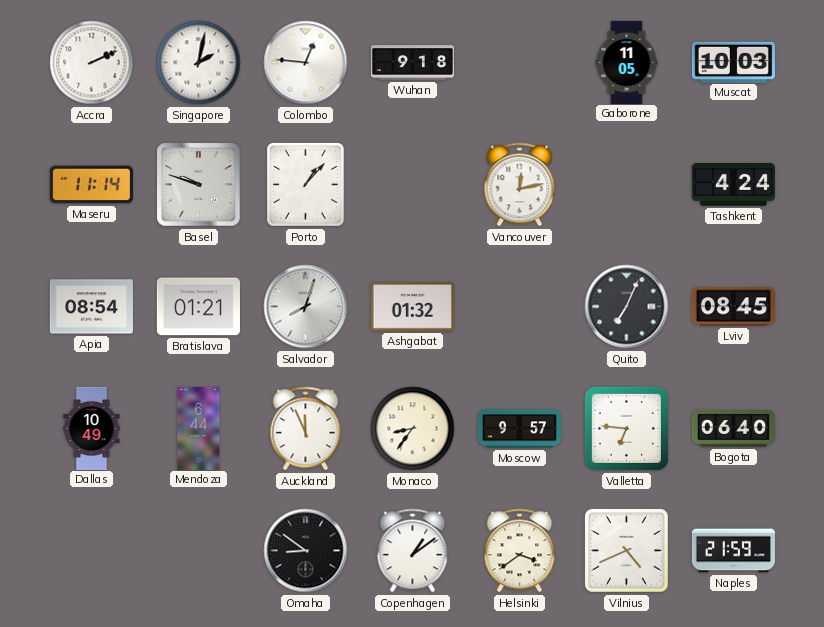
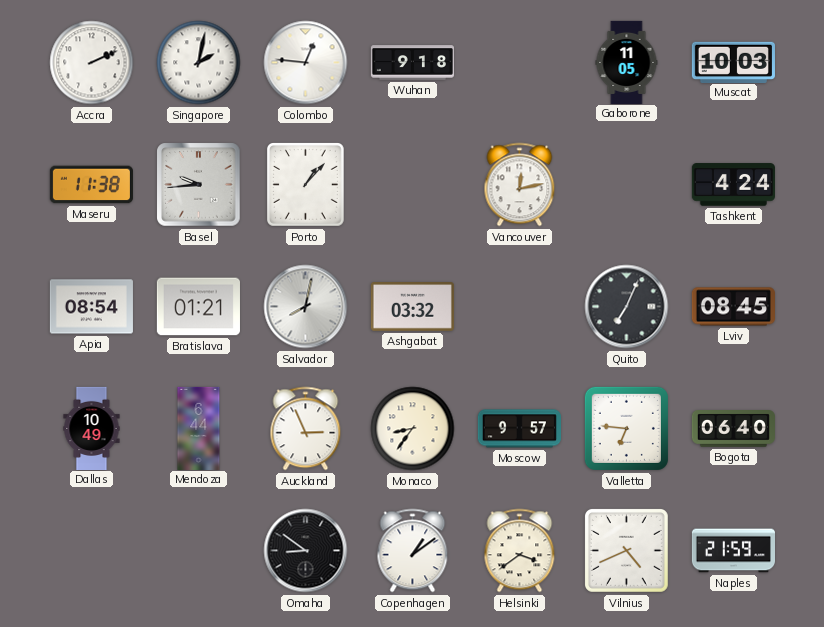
Maseru: 11:14 -> 11:38 (91, 185)
Basel: 9:48 -> 9:44 (199, 185)
Salvador: 8:03 -> 8:02 (306, 307)
Ashgabat: 01:32 -> 03:32 (412, 307)
Auckland: 11:56 -> 2:56 (306, 429)
